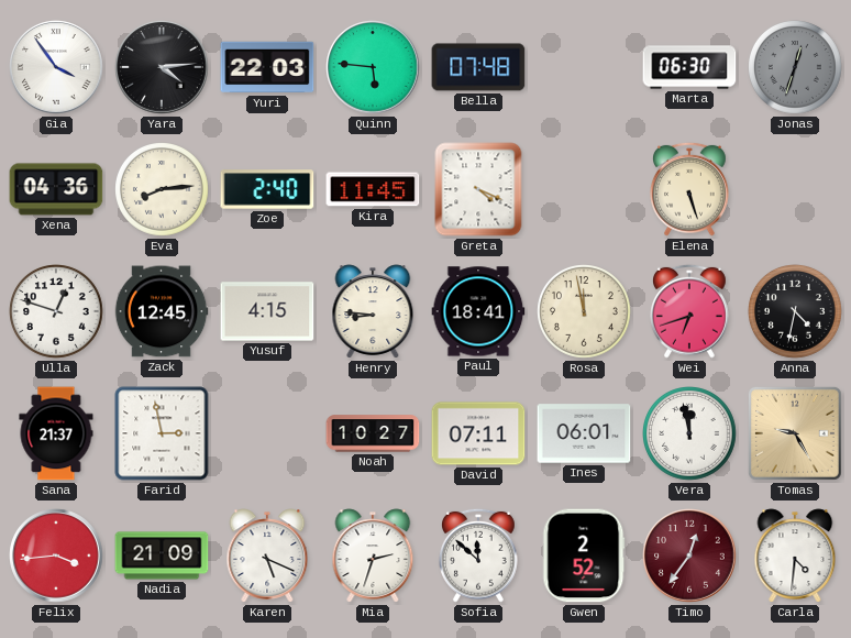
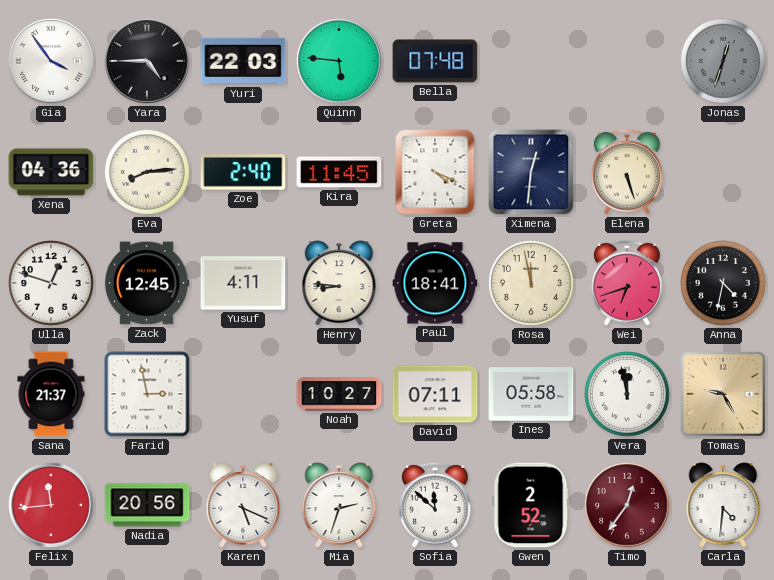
Yara: 4:14 -> 4:45 (147, 61)
Marta: 06:30 -> none (689, 67)
Ximena: none -> 12:31 (531, 172)
Yusuf: 4:15 -> 4:11 (243, 283)
Ines: 06:01 -> 05:58 (531, 394)
Felix: 3:44 -> 11:44 (51, 505)
Nadia: 21:09 -> 20:56 (147, 505)
